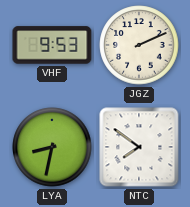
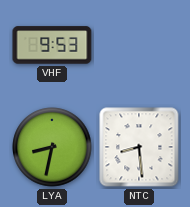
JGZ: 2:11 -> none (139, 45)
NTC: 7:51 -> 8:29 (139, 147)
